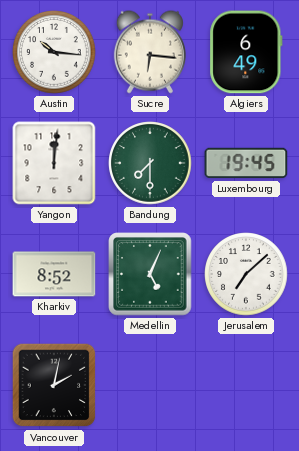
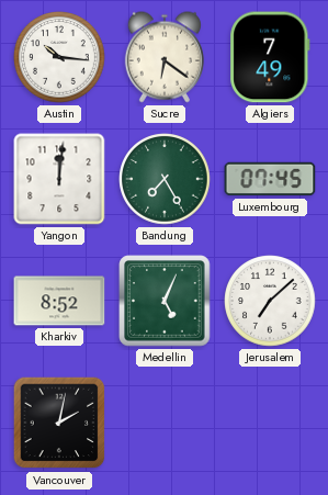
Sucre: 6:16 -> 6:21 (165, 57)
Algiers: 6:49 -> 7:49 (270, 57)
Bandung: 7:30 -> 7:25 (165, 179)
Luxembourg: 19:45 -> 07:45 (270, 179)
